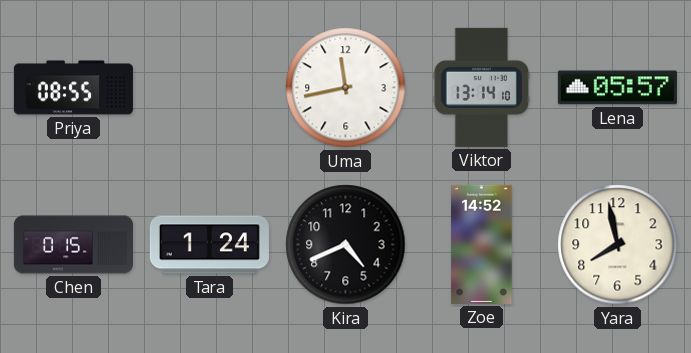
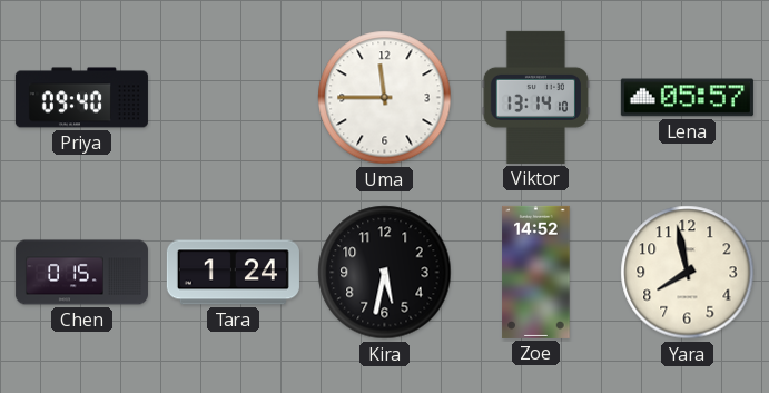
Priya: 08:55 -> 09:40 (81, 98)
Uma: 11:43 -> 11:45 (385, 98)
Kira: 4:41 -> 5:32 (385, 273)
